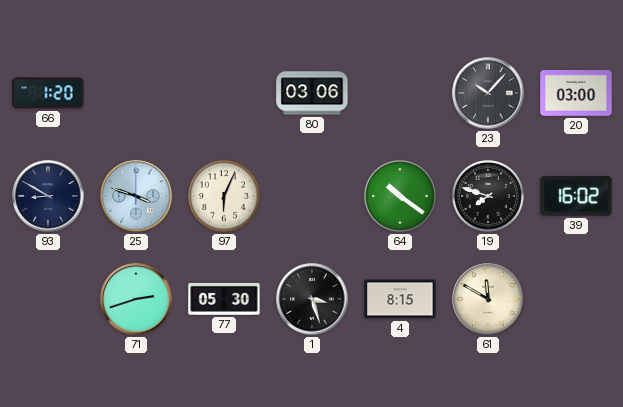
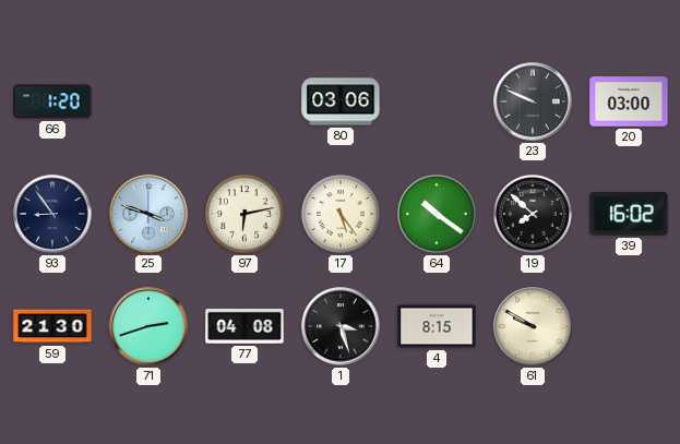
23: 10:07 -> 9:49 (533, 101)
93: 8:50 -> 8:54 (52, 214)
97: 6:04 -> 6:13 (244, 214)
17: none -> 5:24 (341, 214)
19: 7:48 -> 7:52 (533, 214)
59: none -> 21:30 (52, 326)
77: 05:30 -> 04:08 (244, 326)
61: 11:50 -> 9:50 (533, 326)
